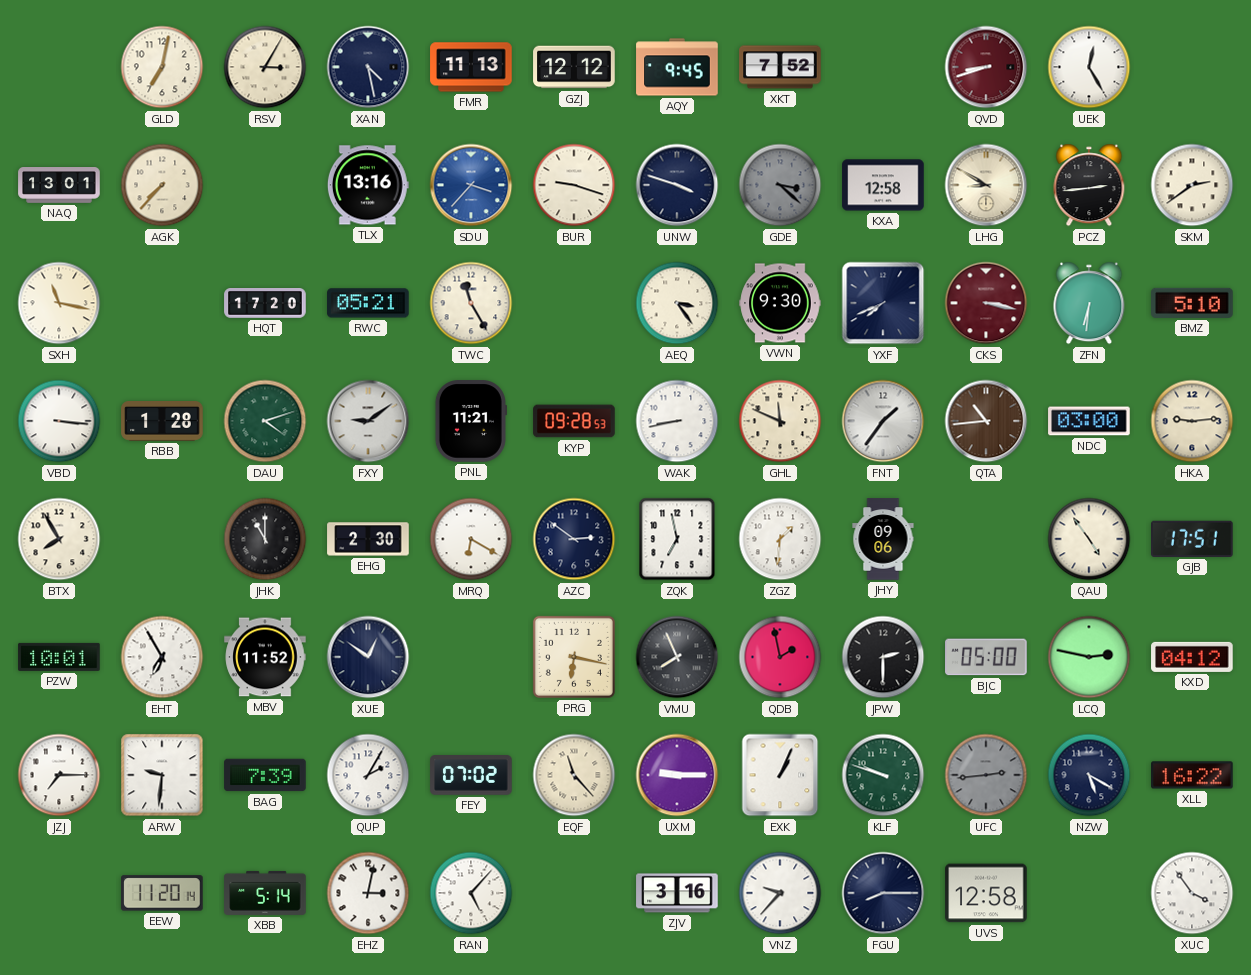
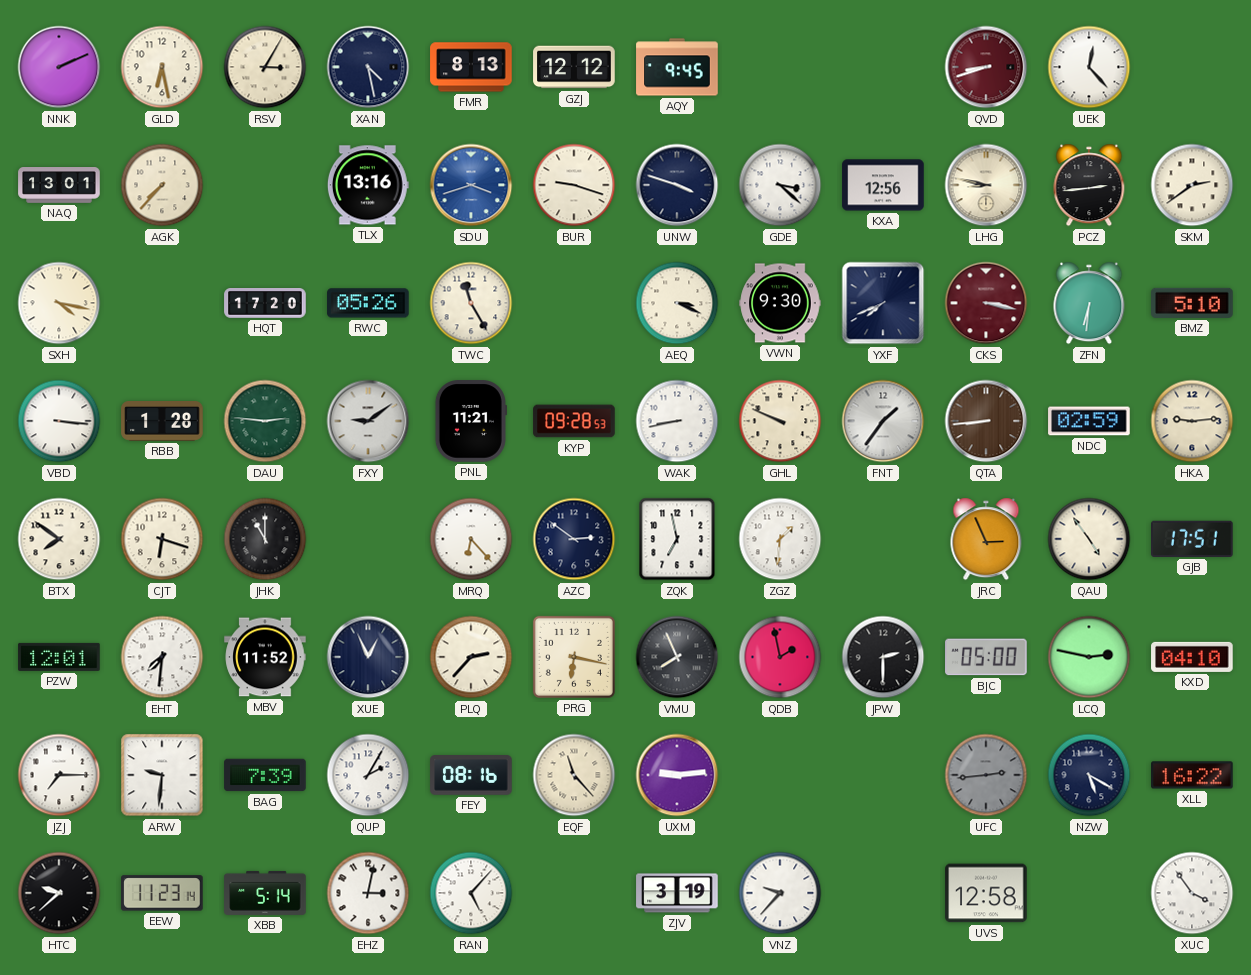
NNK: none -> 2:11 (59, 67)
GLD: 7:02 -> 6:28 (162, 67)
FMR: 11:13 -> 8:13 (471, 67)
XKT: 7:52 -> none (780, 67)
UEK: 12:25 -> 12:23 (1089, 67)
SDU: 3:37 -> 3:42 (471, 185)
GDE dial: grey -> white (780, 185)
KXA: 12:58 -> 12:56 (883, 185)
LHG: 8:50 -> 8:47 (986, 185)
SXH: 11:17 -> 4:17 (59, 303)
RWC: 05:21 -> 05:26 (368, 303)
AEQ: 3:24 -> 3:19 (677, 303)
DAU: 4:12 -> 2:46 (265, 421)
GHL: 11:49 -> 9:49 (780, 421)
QTA: 10:44 -> 8:44 (986, 421)
NDC: 03:00 -> 02:59 (1089, 421)
BTX: 7:55 -> 7:51 (59, 539)
CJT: none -> 6:18 (162, 539)
EHG: 2:30 -> none (368, 539)
MRQ: 6:20 -> 6:23 (471, 539)
JHY: 09:06 -> none (883, 539)
JRC: none -> 2:56 (986, 539)
PZW: 10:01 -> 12:01 (59, 657)
EHT: 6:55 -> 7:31 (162, 657)
XUE: 12:51 -> 12:56 (368, 657)
PLQ: none -> 2:37 (471, 657)
KXD: 04:12 -> 04:10 (1192, 657)
FEY: 07:02 -> 08:16 (471, 775)
UXM: 9:15 -> 9:14 (677, 775)
EXK: 1:04 -> none (780, 775)
KLF: 9:48 -> none (883, 775)
HTC: none -> 9:38 (59, 893)
EEW: 11:20 -> 11:23 (162, 893)
ZJV: 3:16 -> 3:19 (677, 893)
FGU: 8:15 -> none (883, 893)
